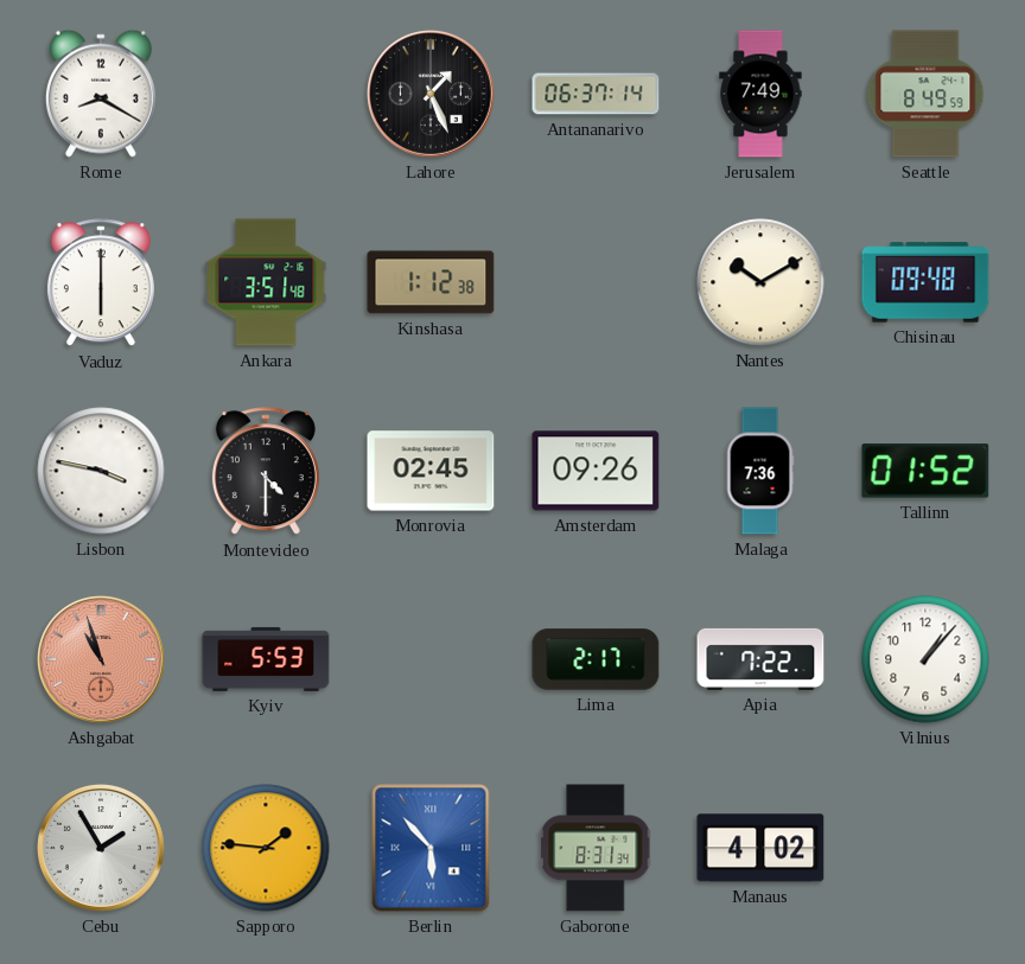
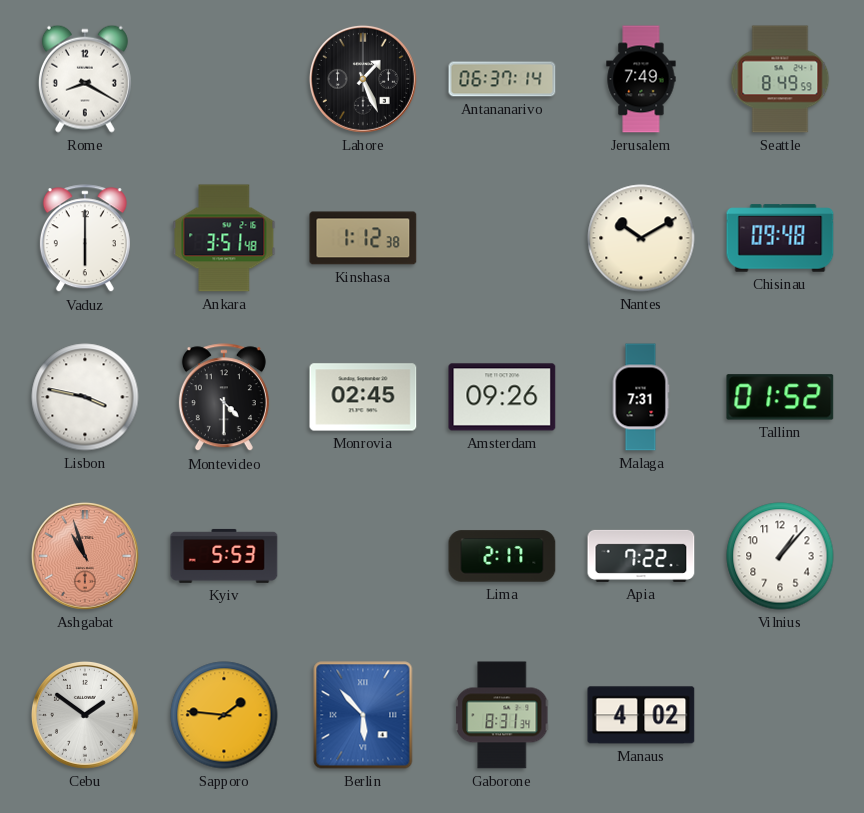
Malaga: 7:36 -> 7:31 (641, 397)
Cebu: 1:55 -> 1:51 (85, 715)
